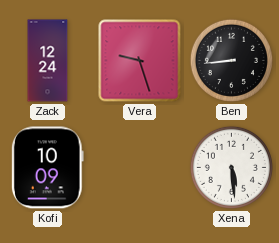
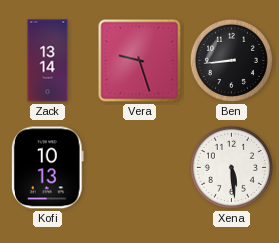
Zack: 12:24 -> 13:14 (48, 61)
Kofi: 10:09 -> 10:13 (47, 168)
